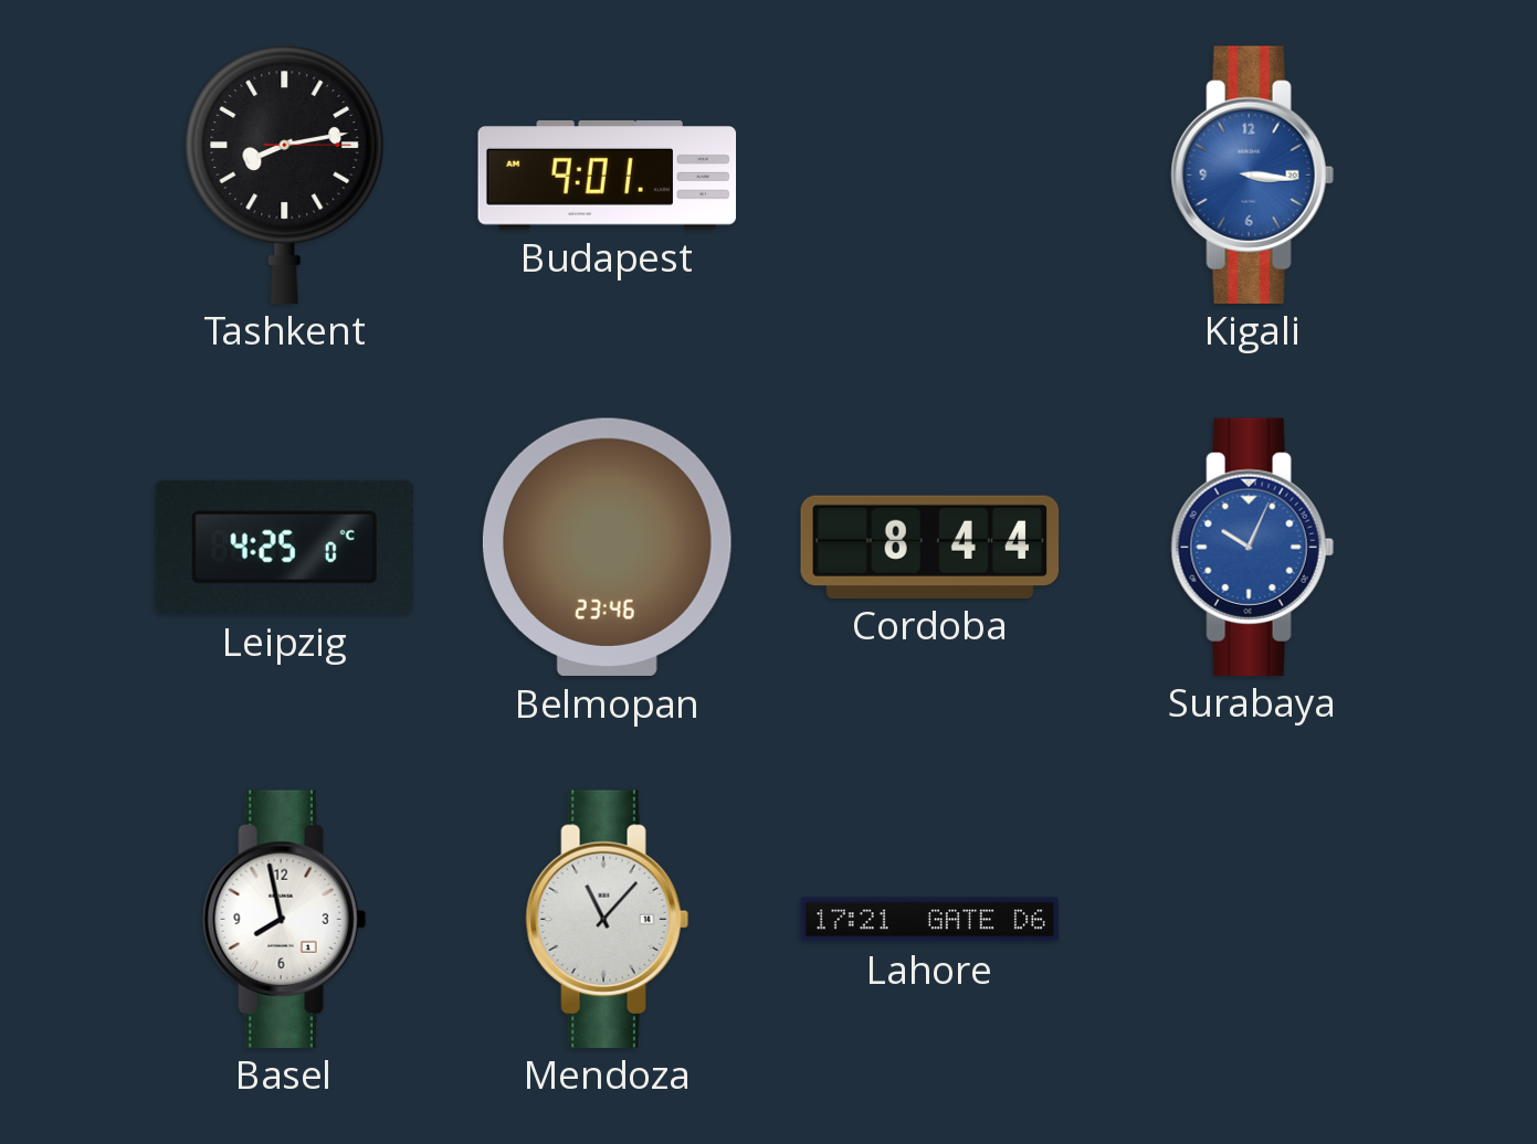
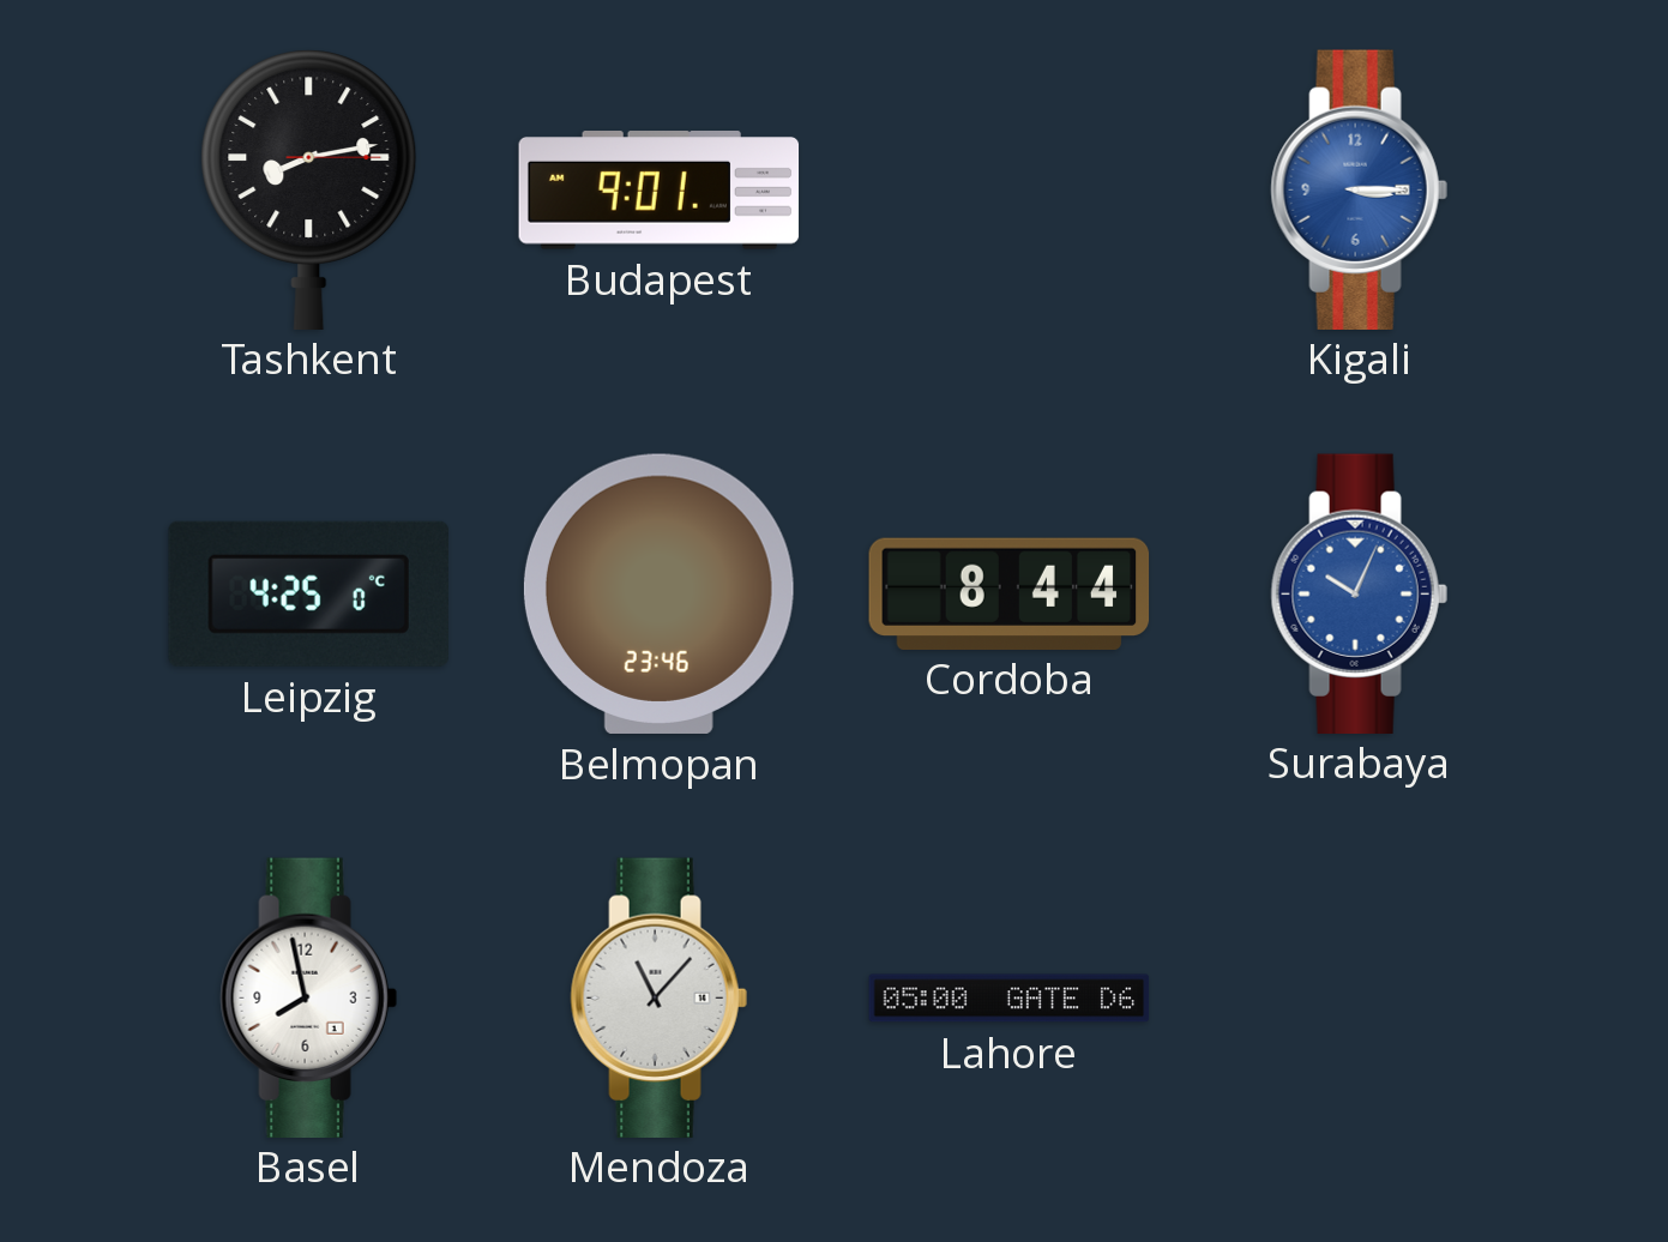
Kigali: 3:16 -> 3:15 (1359, 189)
Lahore: 17:21 -> 05:00 (1010, 999)
